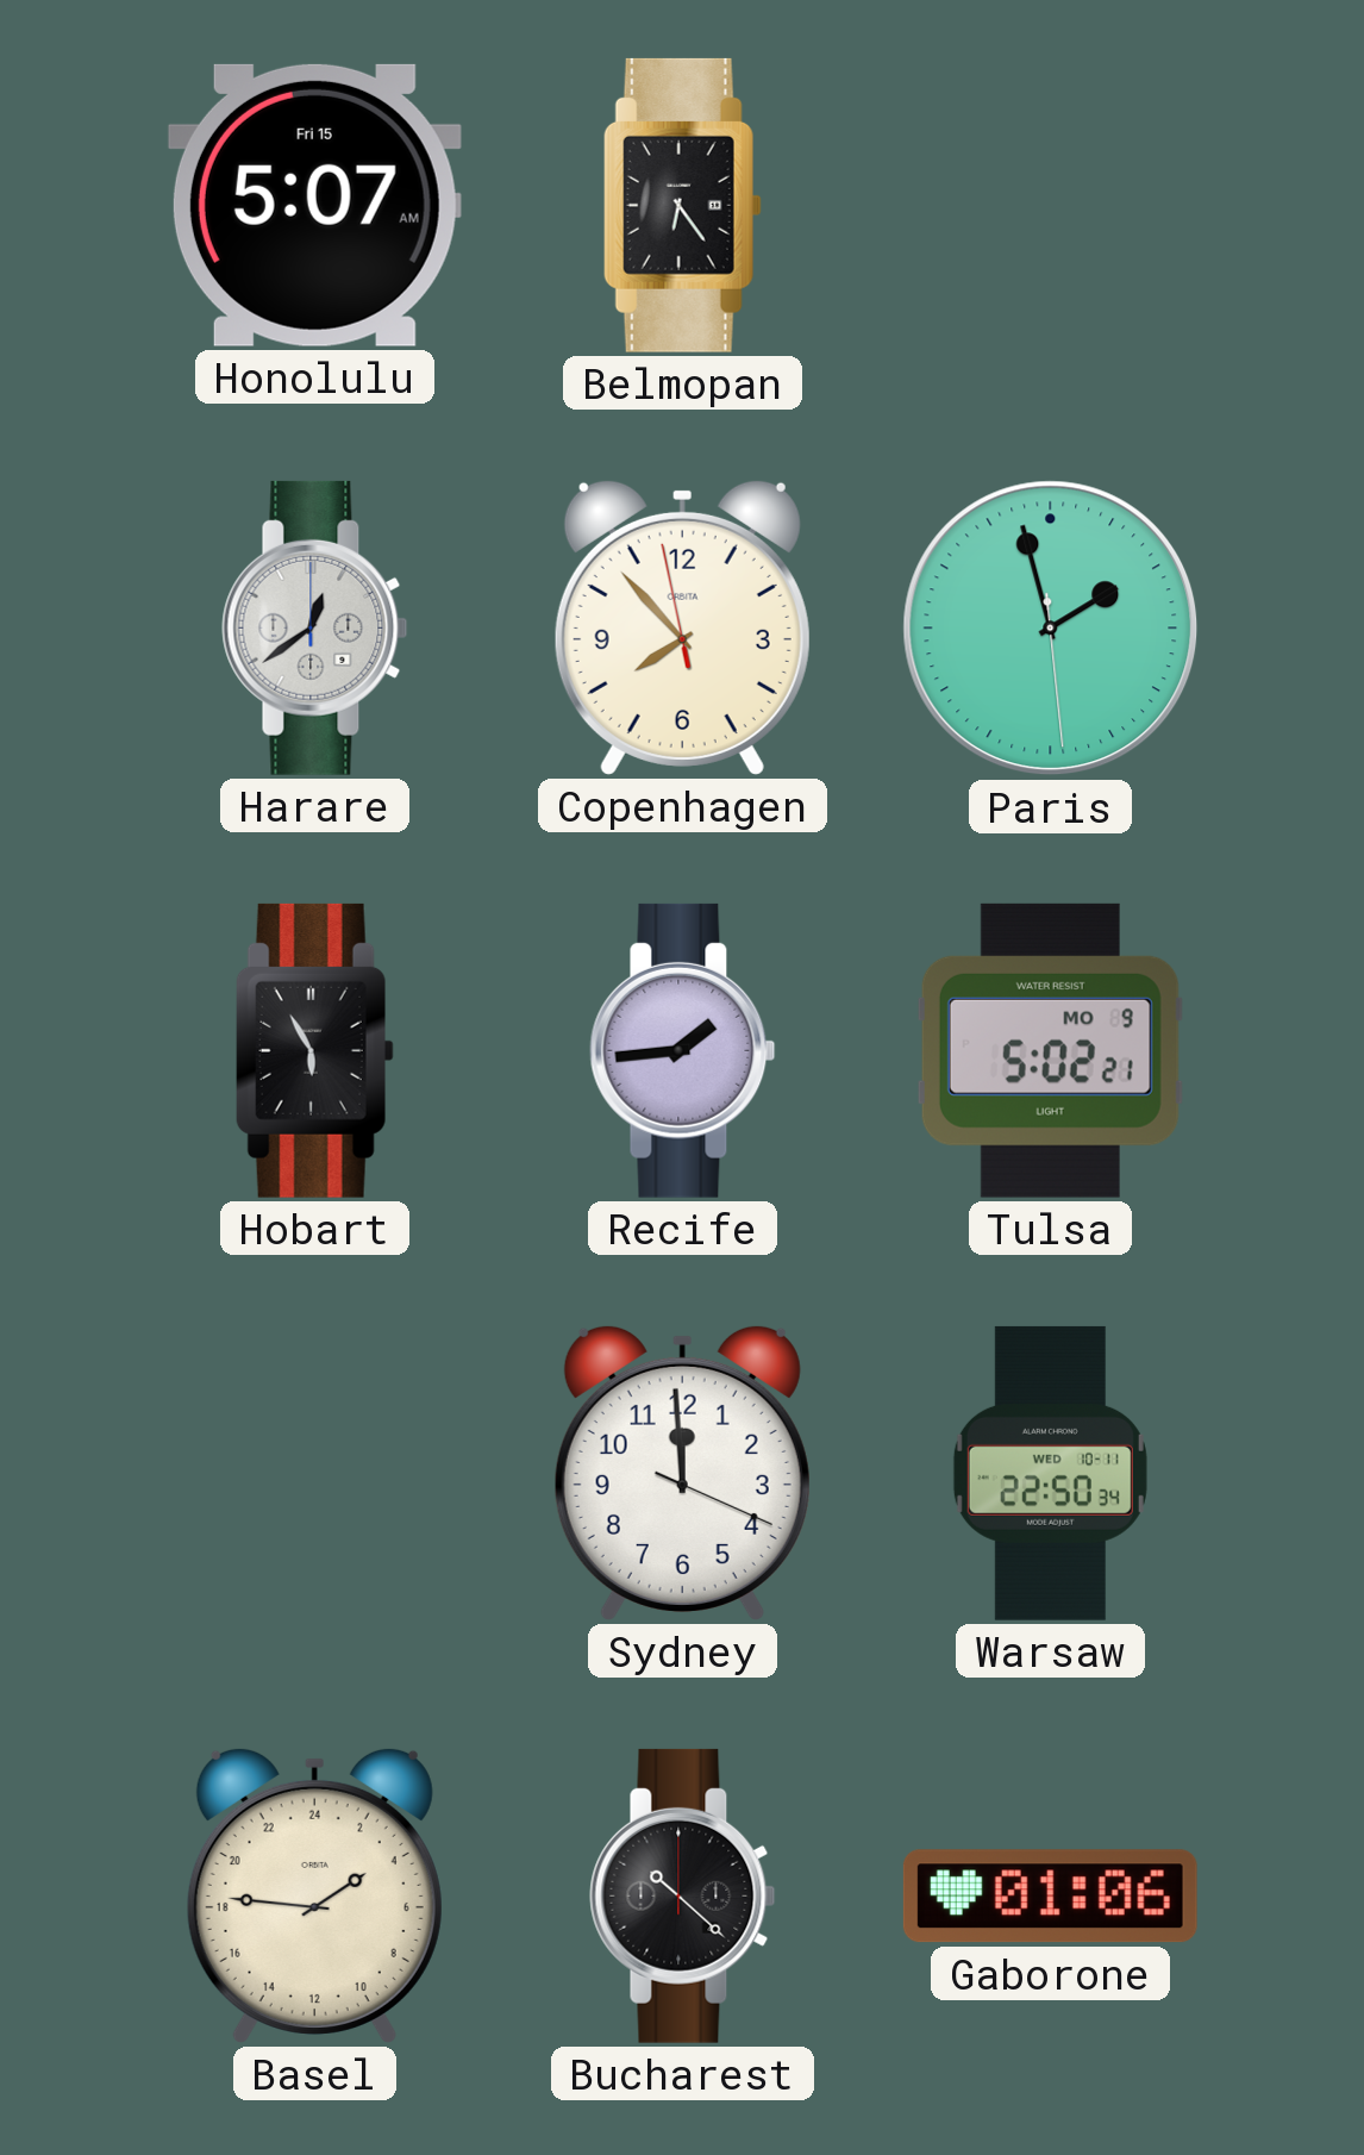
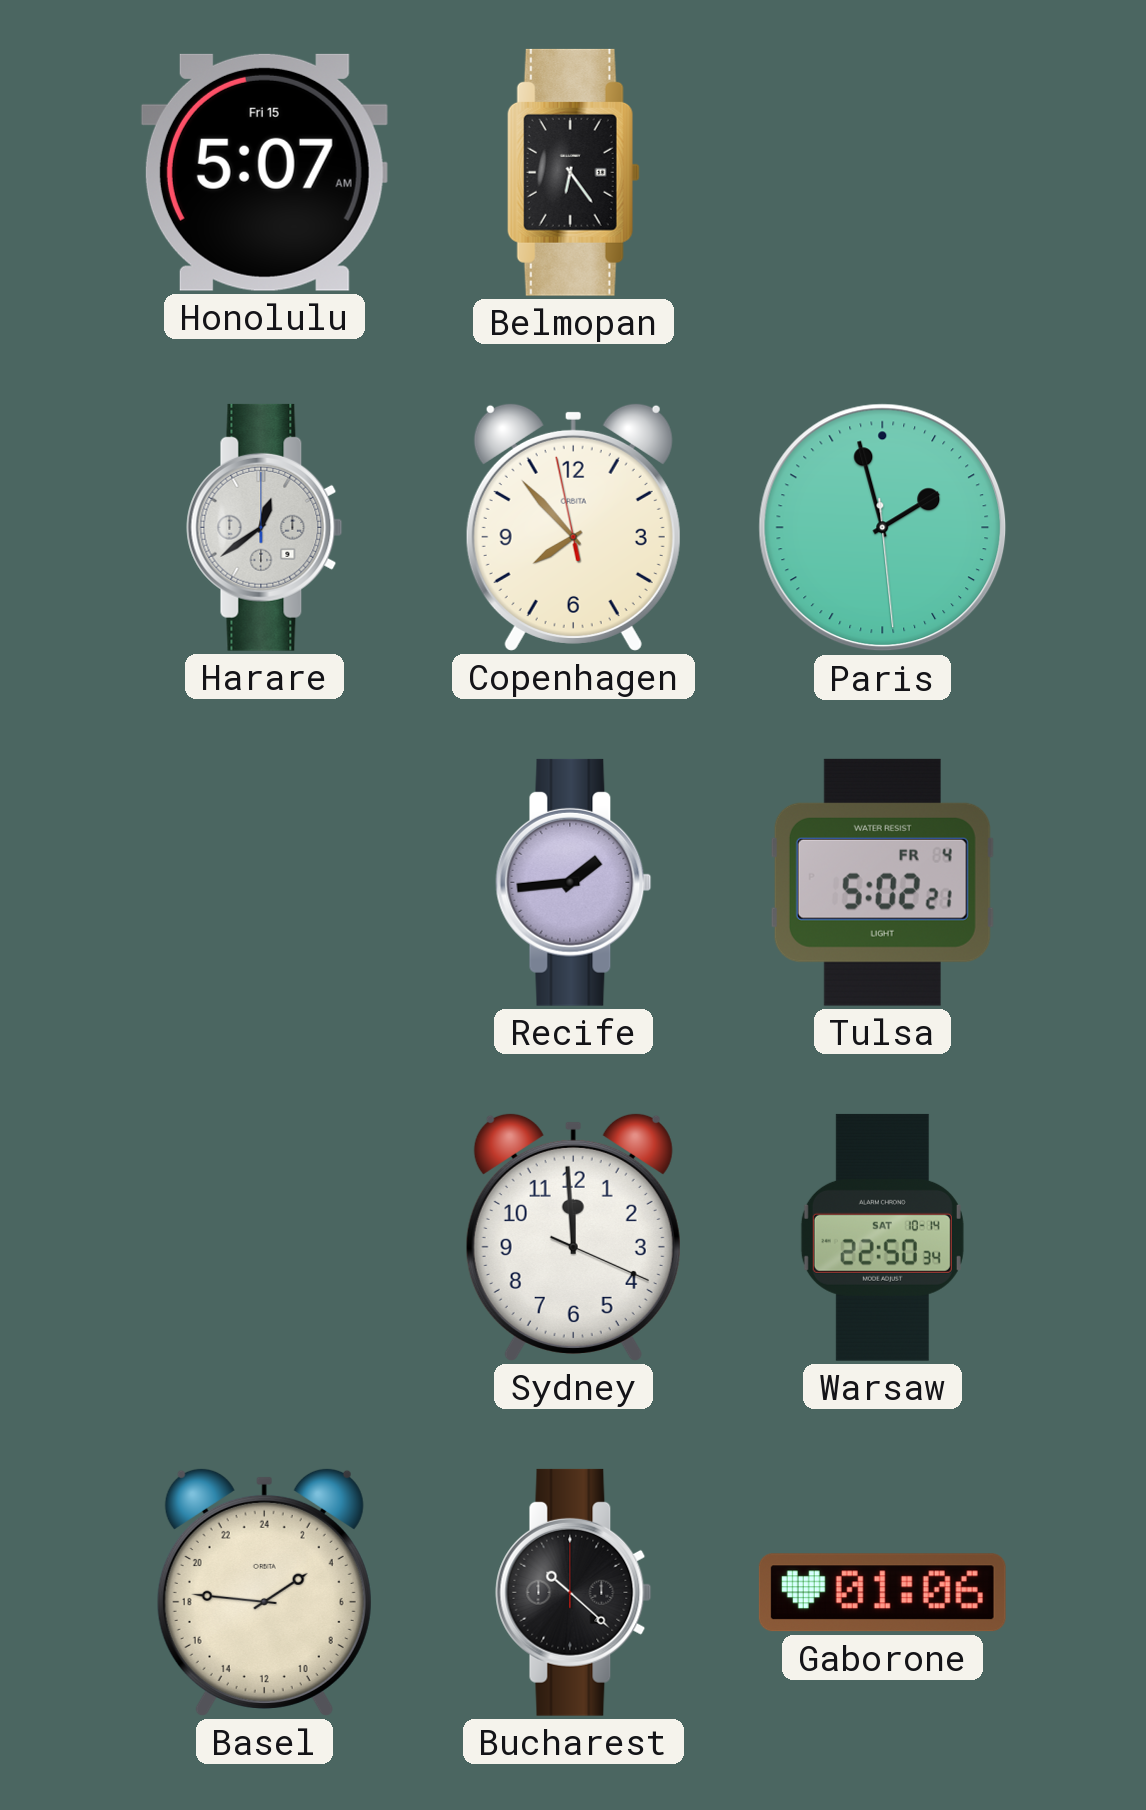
Hobart: 5:55 -> none (314, 1050)
Tulsa date: MO 9 -> FR 4 (882, 882)
Warsaw date: WED 10-11 -> SAT 10-14 (882, 1237)
